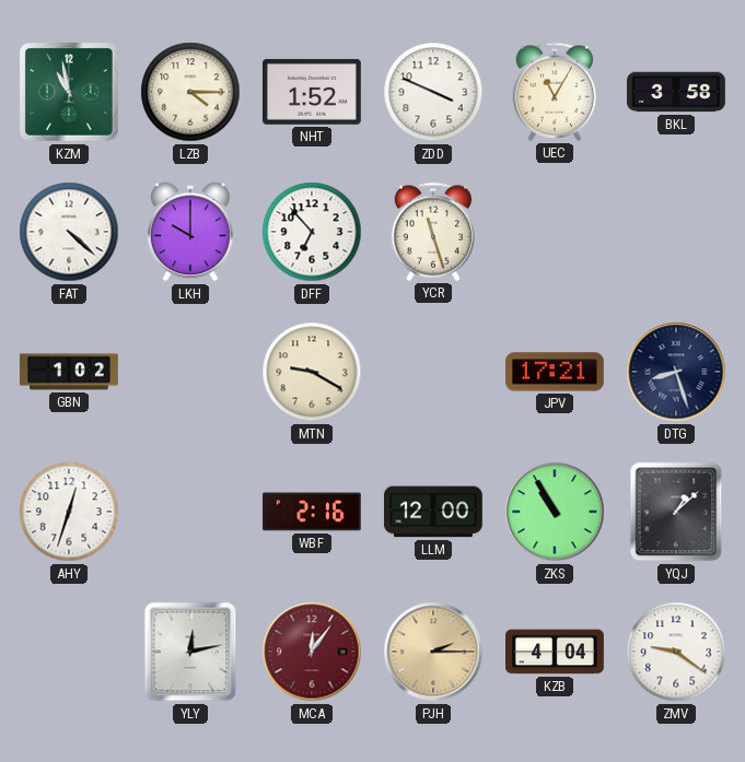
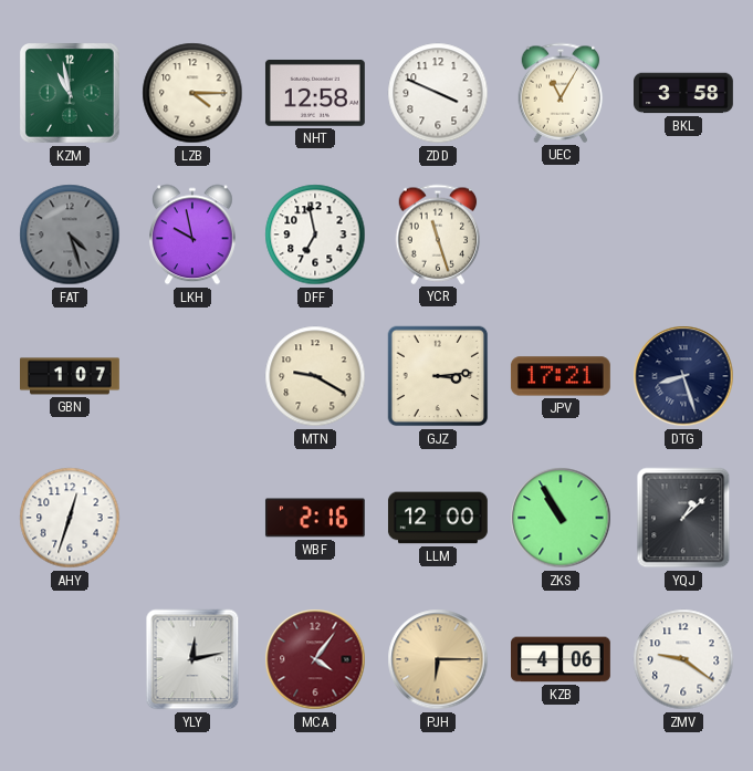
NHT: 1:52 -> 12:58 (315, 93)
FAT: 4:22 -> 4:27 (70, 235)
FAT dial: white -> grey (70, 235)
LKH: 10:00 -> 9:58 (194, 235)
DFF: 6:53 -> 6:58 (315, 235)
GBN: 1:02 -> 1:07 (71, 376)
GJZ: none -> 3:14 (438, 376)
MCA: 12:06 -> 4:06 (315, 659)
PJH: 2:15 -> 6:15 (438, 659)
KZB: 4:04 -> 4:06 (562, 659)
